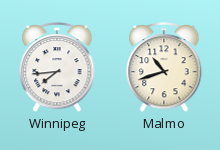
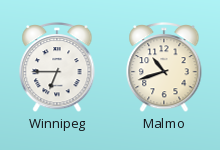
Winnipeg: 7:44 -> 6:45 (57, 68)
